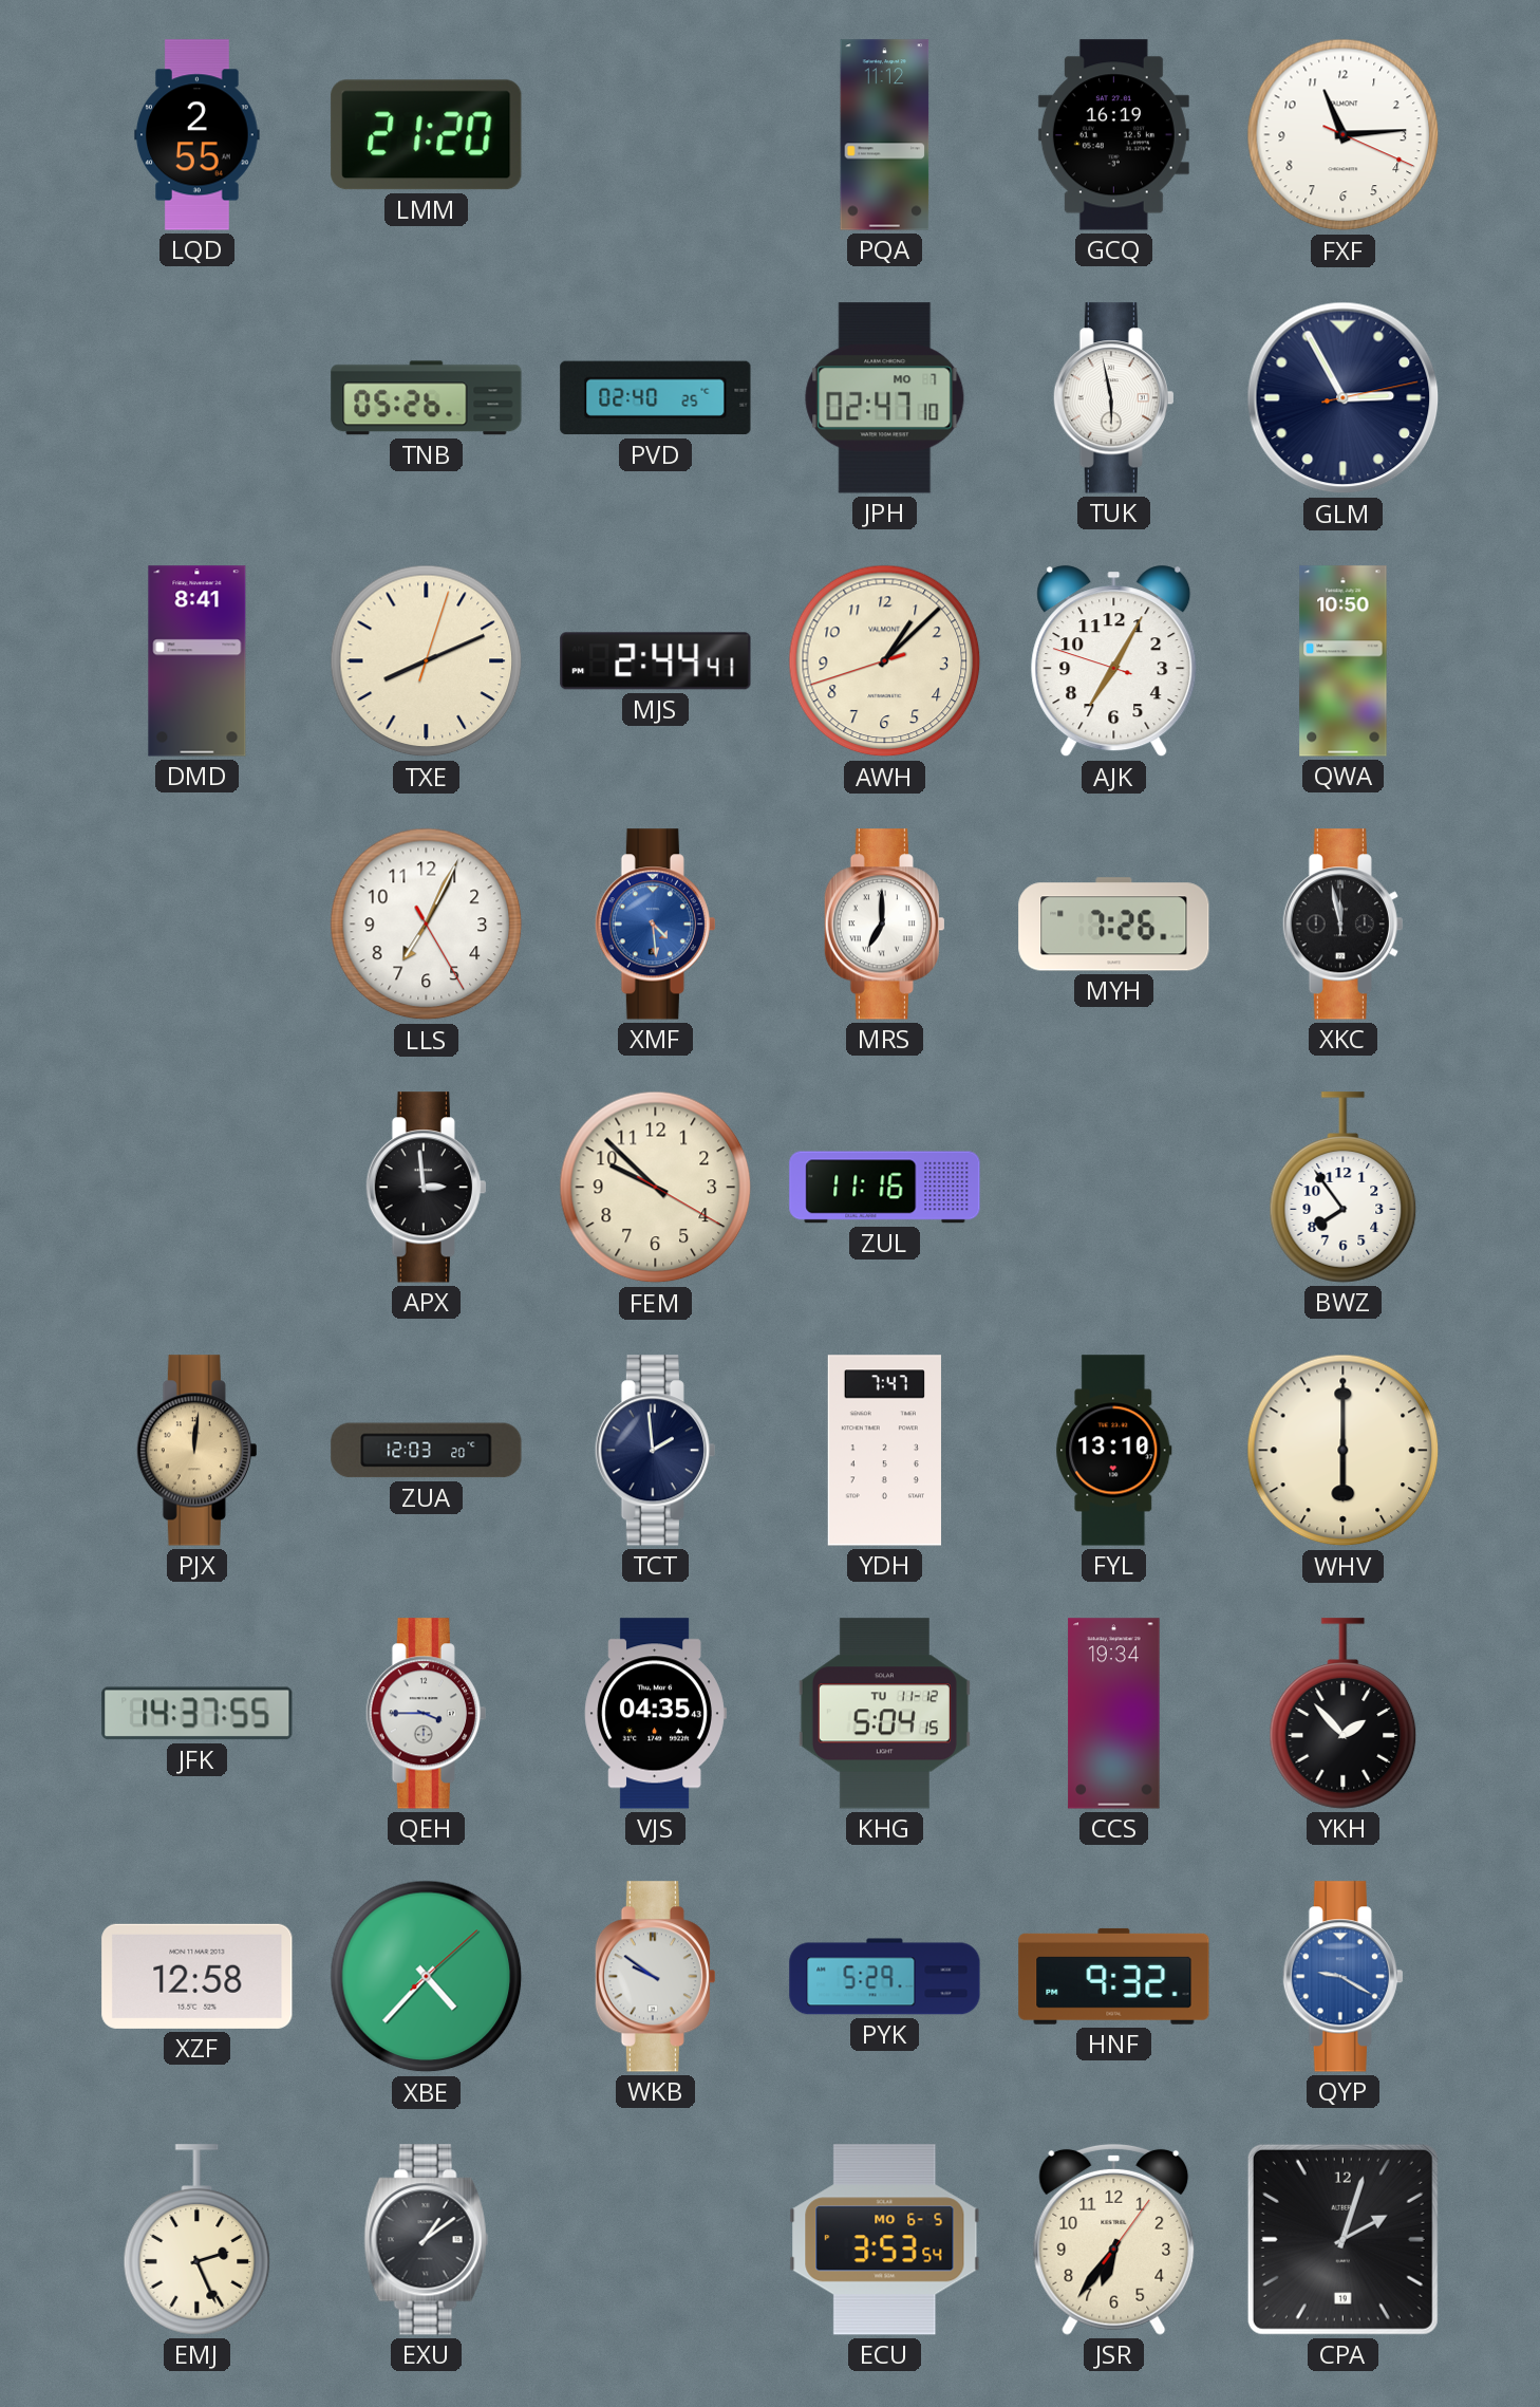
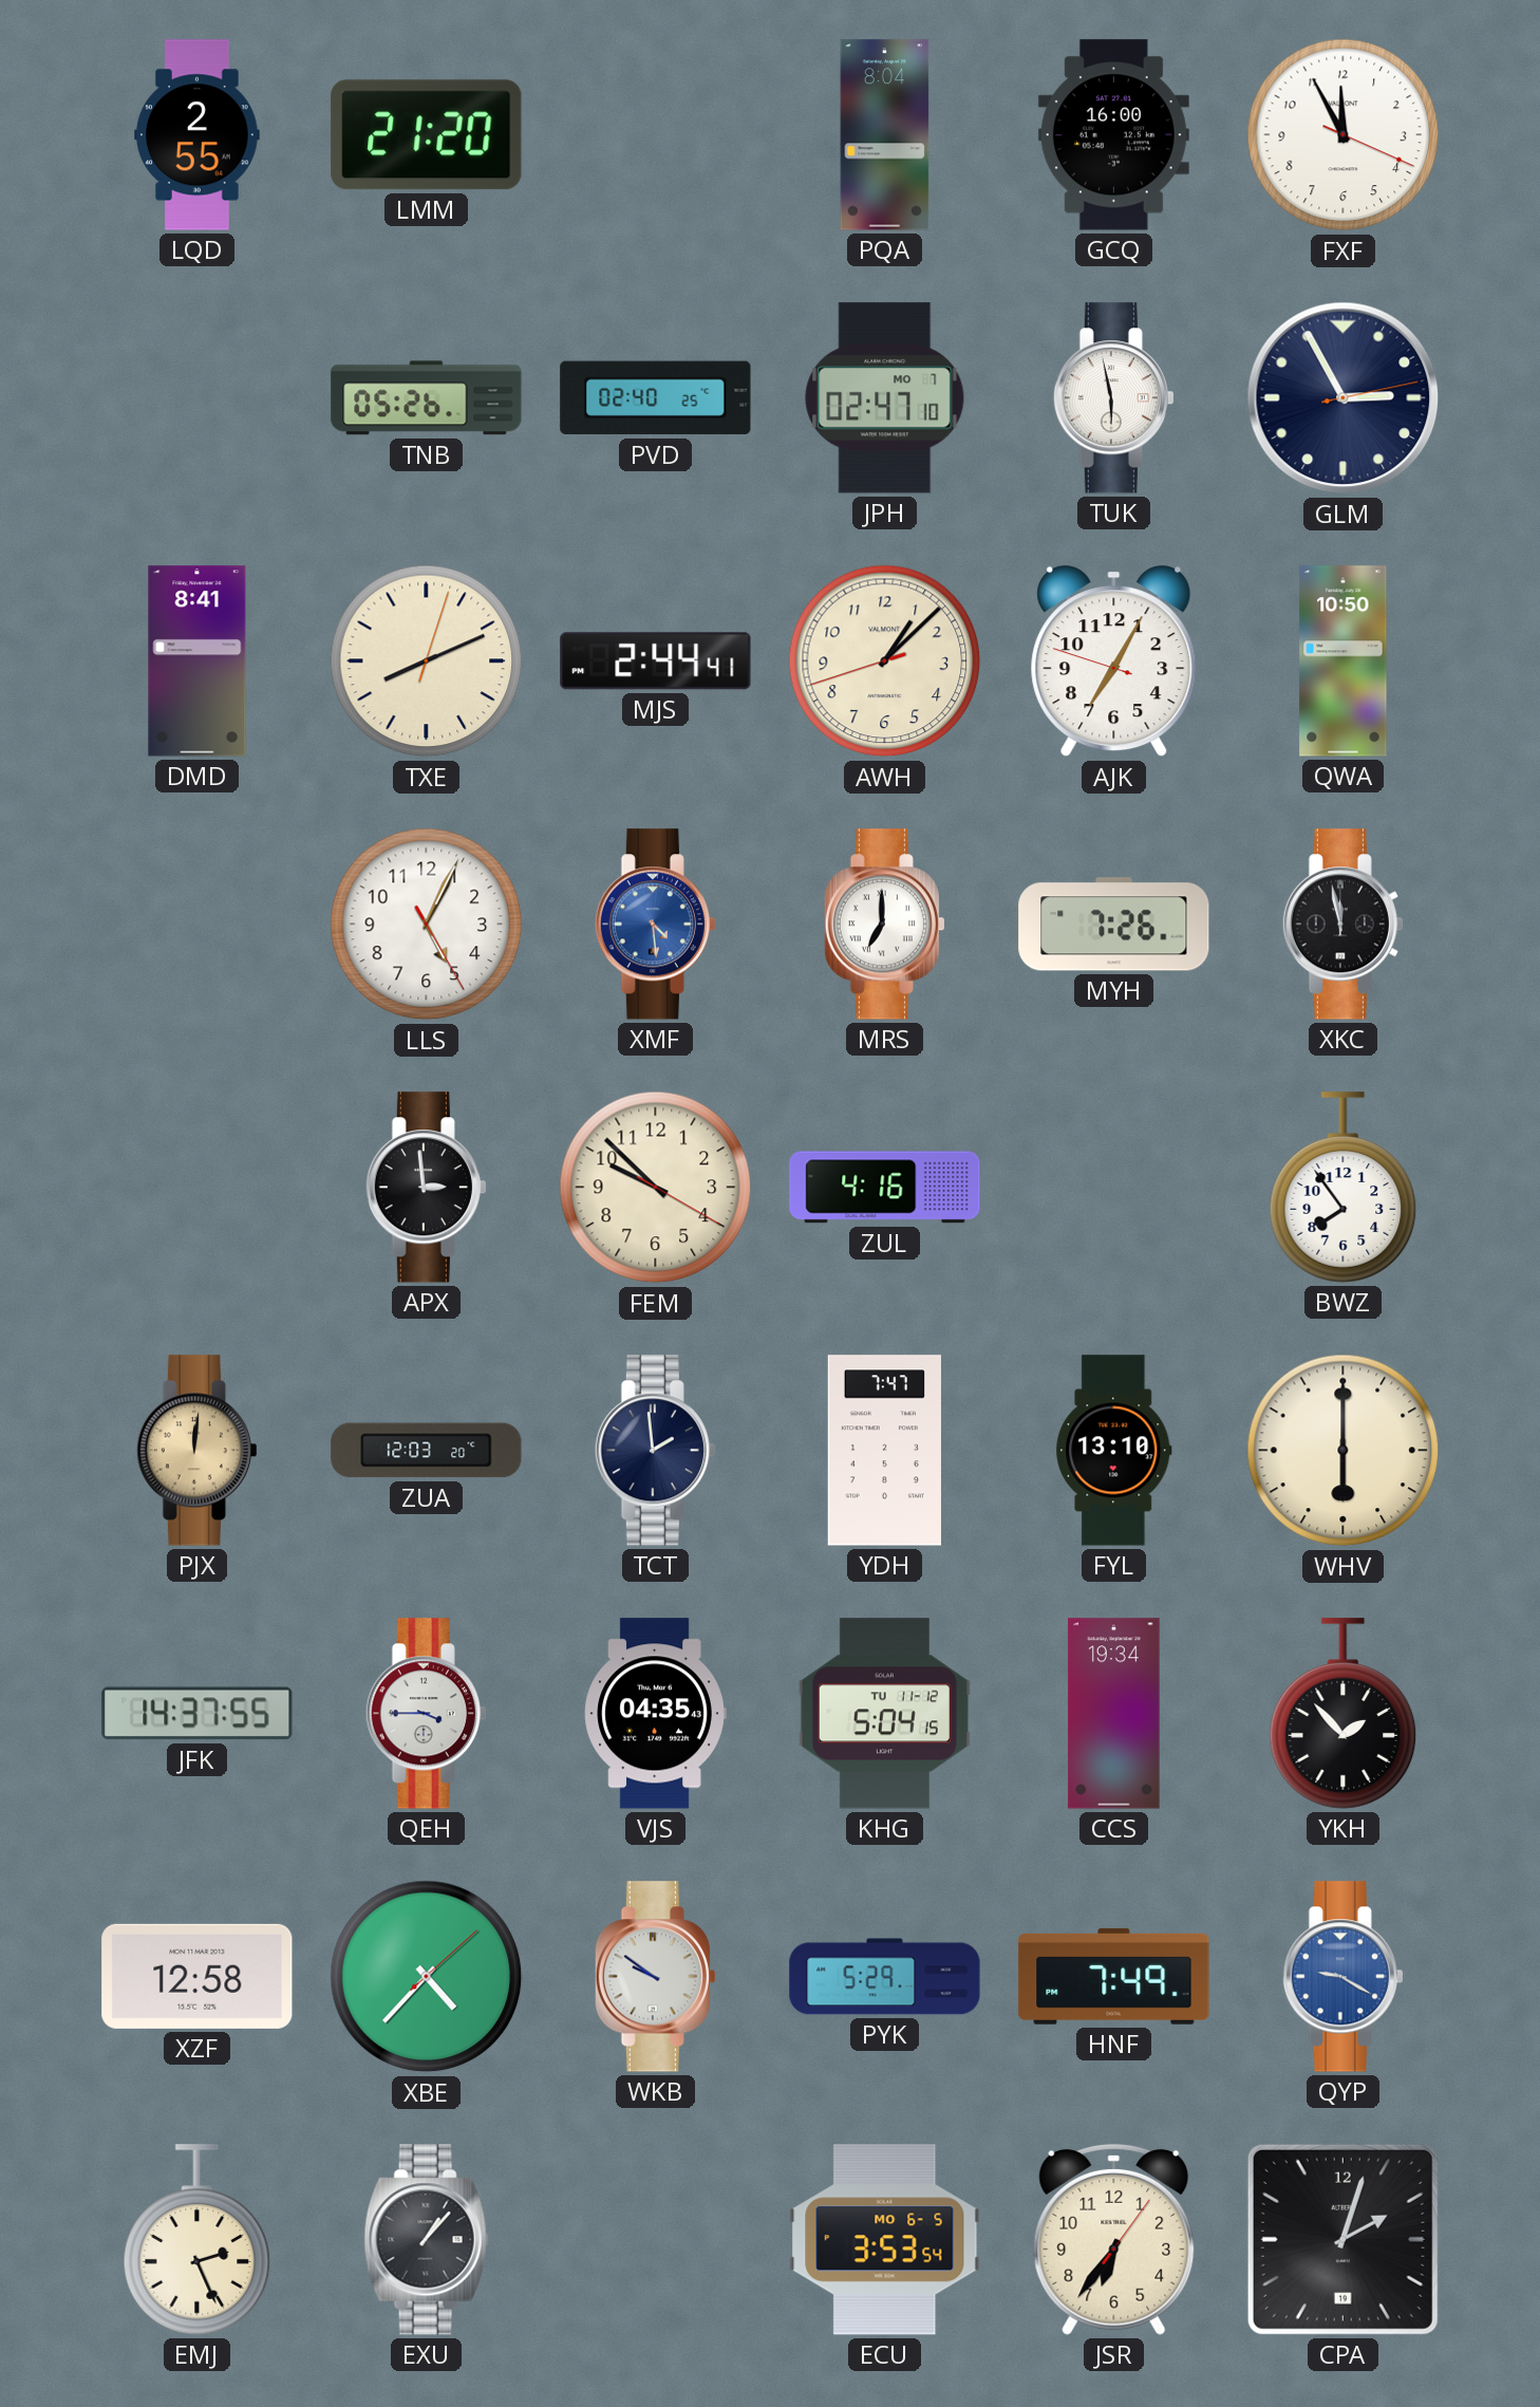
PQA: 11:12 -> 8:04 (885, 135)
GCQ: 16:19 -> 16:00 (1113, 135)
FXF: 11:14 -> 11:55 (1344, 135)
LLS: 7:04 -> 5:04 (427, 925)
ZUL: 11:16 -> 4:16 (885, 1188)
HNF: 9:32 -> 7:49 (1114, 1976)
EXU: 1:09 -> 1:07 (427, 2240)
